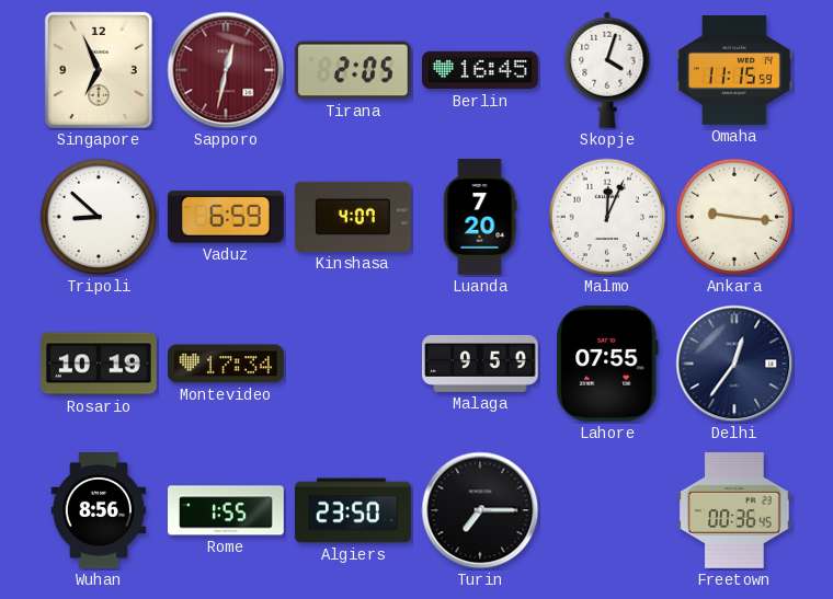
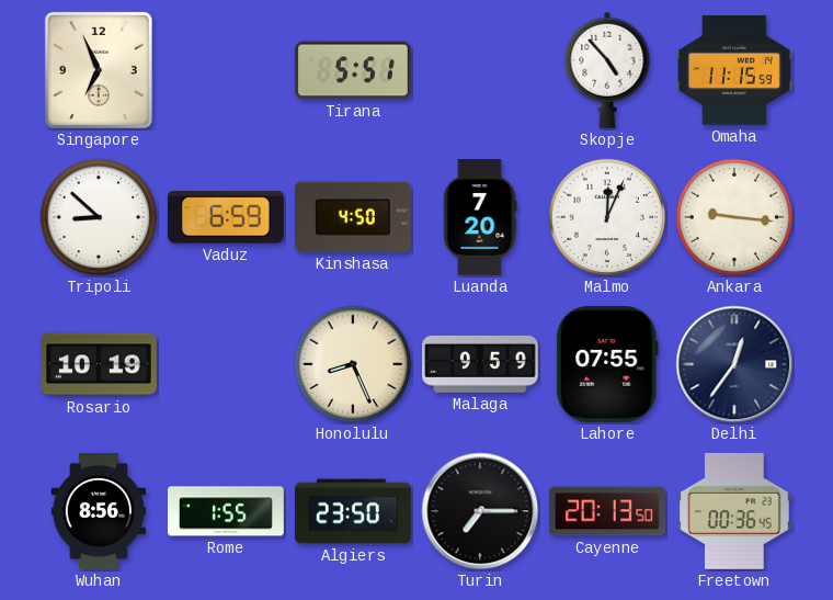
Sapporo: 12:32 -> none (226, 70)
Tirana: 2:05 -> 5:51 (353, 70)
Berlin: 16:45 -> none (481, 70)
Skopje: 4:03 -> 4:53 (607, 70)
Kinshasa: 4:07 -> 4:50 (353, 217)
Montevideo: 17:34 -> none (227, 364)
Honolulu: none -> 8:26 (353, 364)
Cayenne: none -> 20:13 (607, 511)
